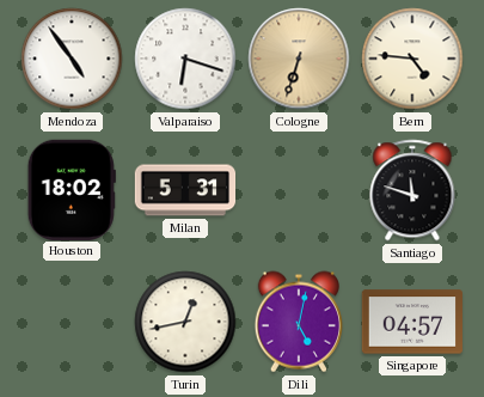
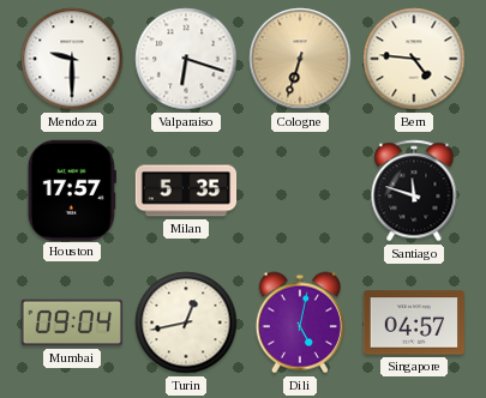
Mendoza: 4:54 -> 9:30 (72, 59)
Houston: 18:02 -> 17:57 (72, 189)
Milan: 5:31 -> 5:35 (186, 191)
Mumbai: none -> 09:04 (72, 322)
